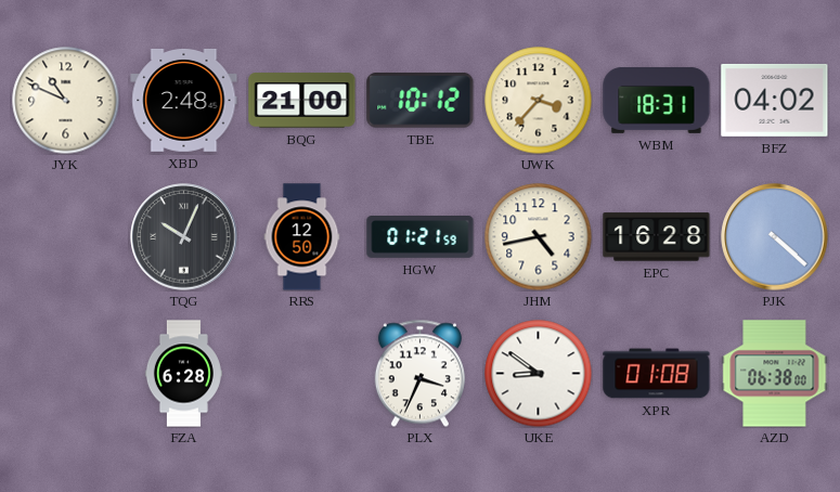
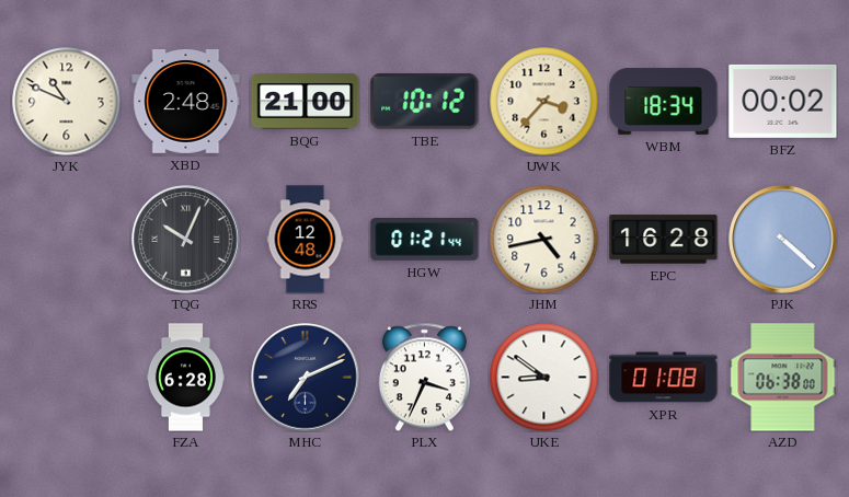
WBM: 18:31 -> 18:34 (664, 101)
BFZ: 04:02 -> 00:02 (783, 101)
RRS: 12:50 -> 12:48 (306, 240)
HGW: 01:21:59 -> 01:21:44 (425, 240)
MHC: none -> 7:11 (306, 378)
